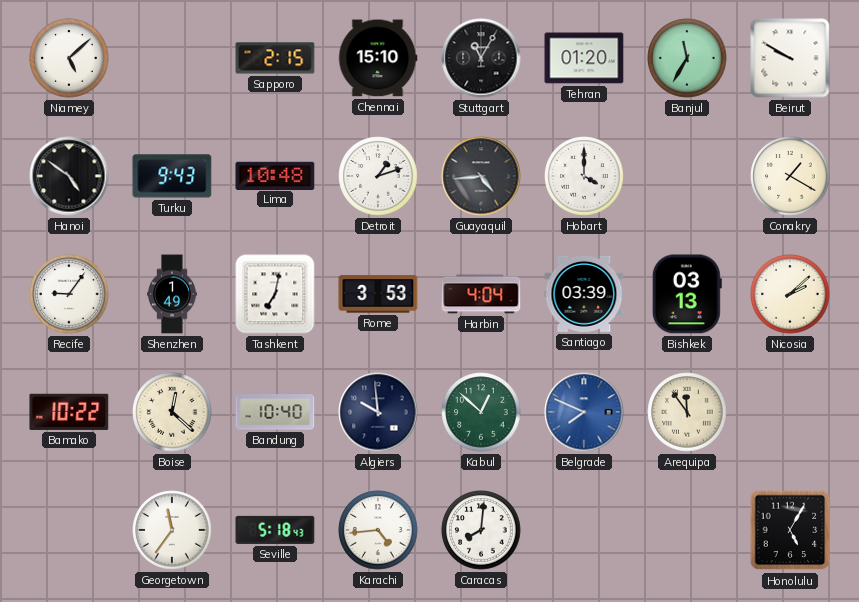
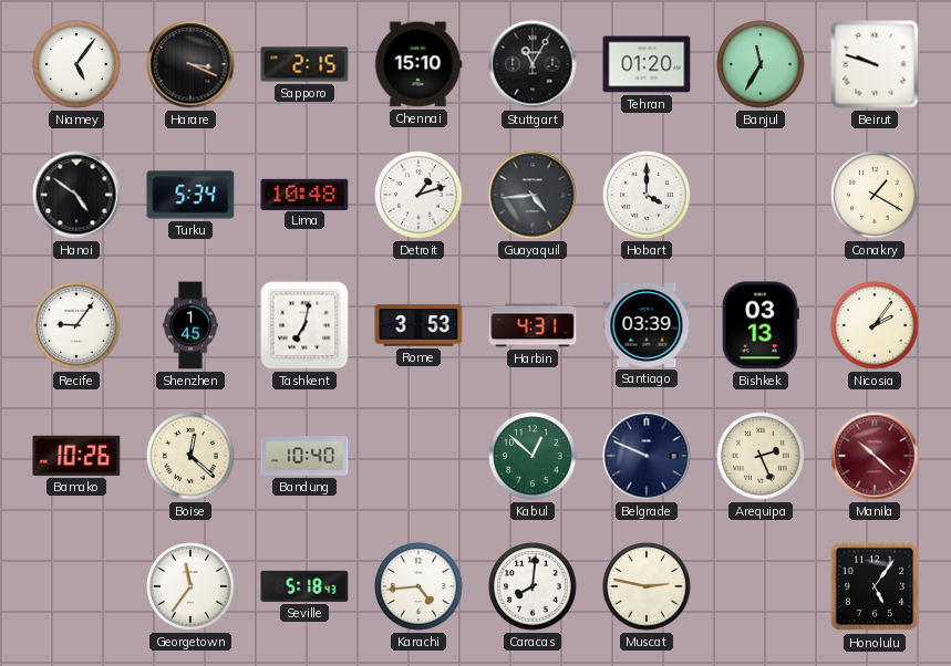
Niamey: 5:08 -> 5:06 (76, 64)
Harare: none -> 3:19 (190, 64)
Beirut: 9:50 -> 9:48 (875, 64)
Turku: 9:43 -> 5:34 (190, 195)
Shenzhen: 1:49 -> 1:45 (190, 325)
Harbin: 4:04 -> 4:31 (533, 325)
Nicosia: 2:08 -> 2:06 (875, 325)
Bamako: 10:22 -> 10:26 (76, 456)
Algiers: 9:59 -> none (378, 412)
Belgrade: 7:49 -> 9:49 (647, 456)
Belgrade dial: blue -> navy (647, 456)
Arequipa: 11:54 -> 2:26 (761, 456)
Manila: none -> 10:22 (875, 456)
Muscat: none -> 2:47 (647, 586)
Honolulu: 5:05 -> 5:06 (875, 586)
